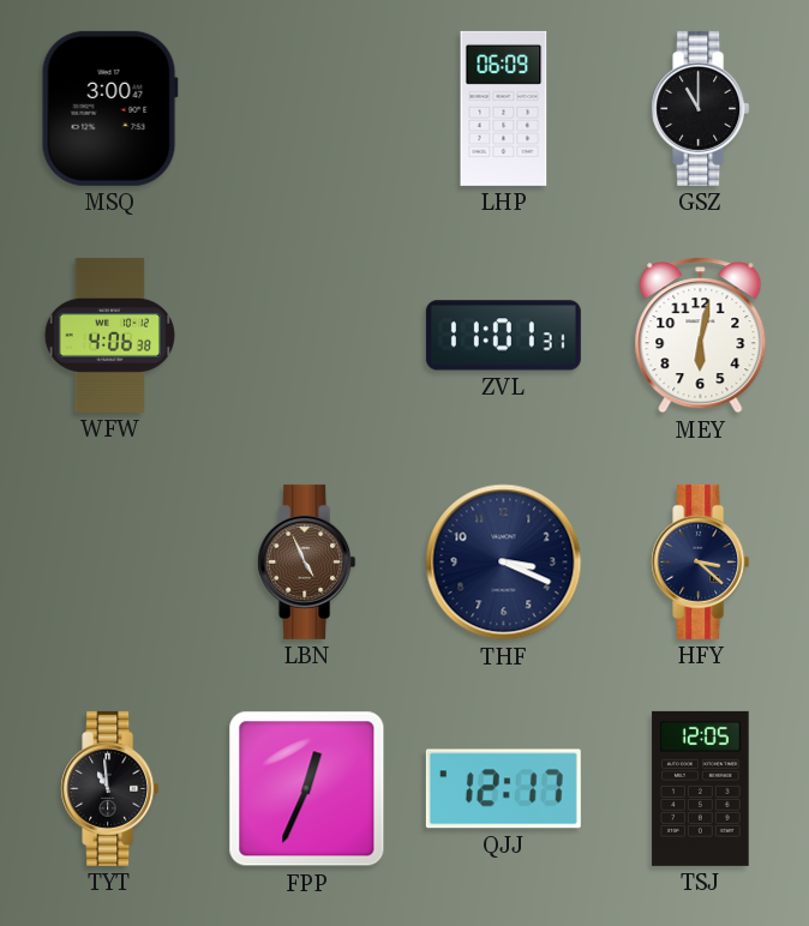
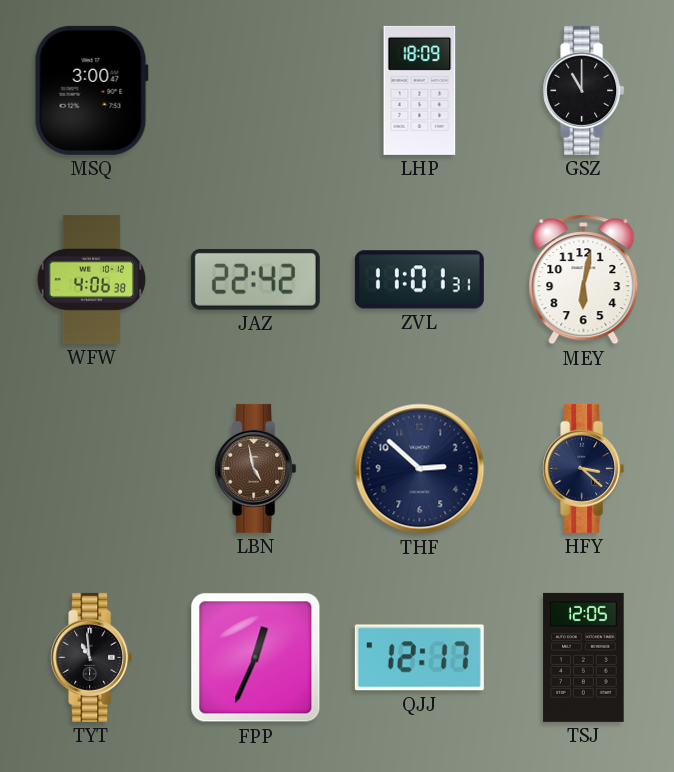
LHP: 06:09 -> 18:09 (420, 90)
JAZ: none -> 22:42 (255, 279)
LBN: 4:56 -> 4:58 (256, 468)
THF: 3:19 -> 2:52 (420, 469)
